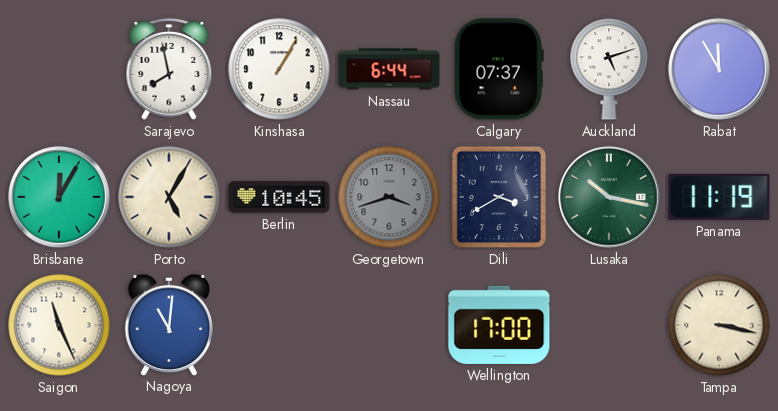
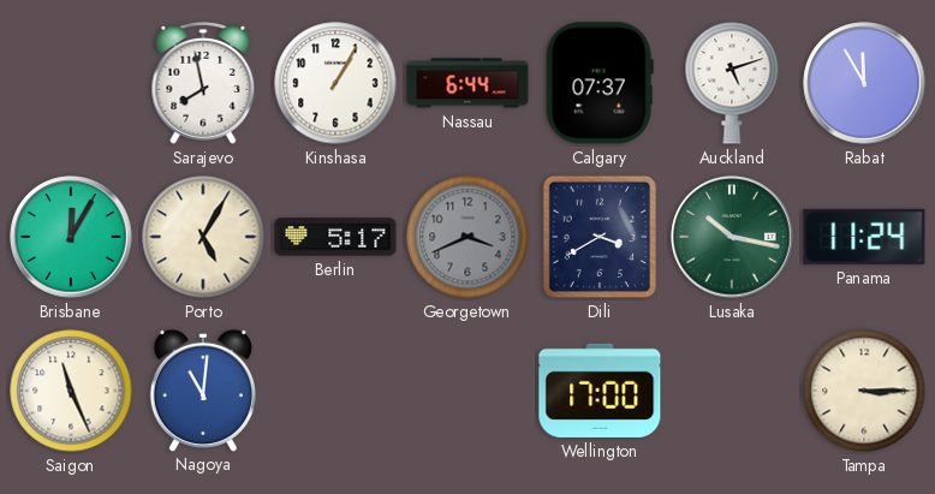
Berlin: 10:45 -> 5:17 (335, 237)
Georgetown: 3:42 -> 3:41 (467, 237)
Panama: 11:19 -> 11:24 (864, 237)
Tampa: 3:17 -> 3:15 (864, 391)
